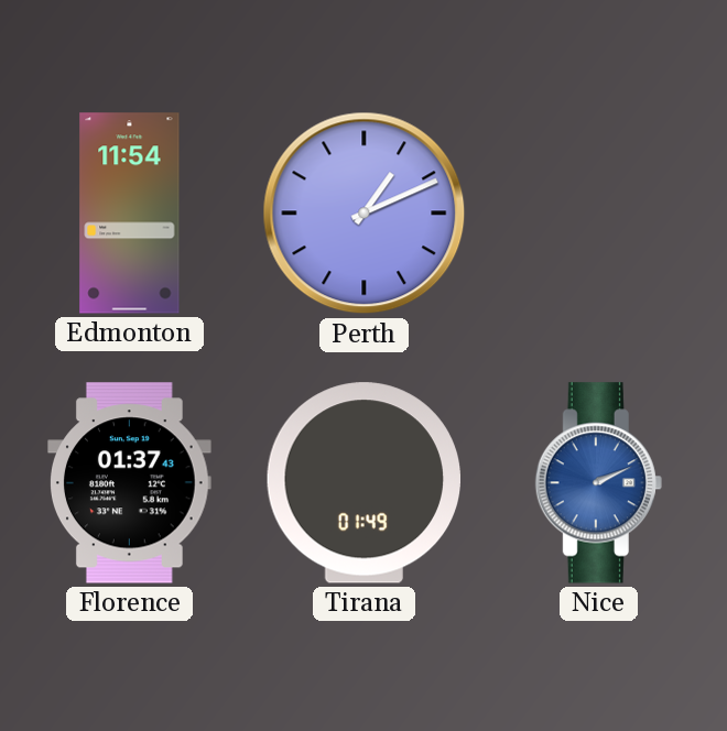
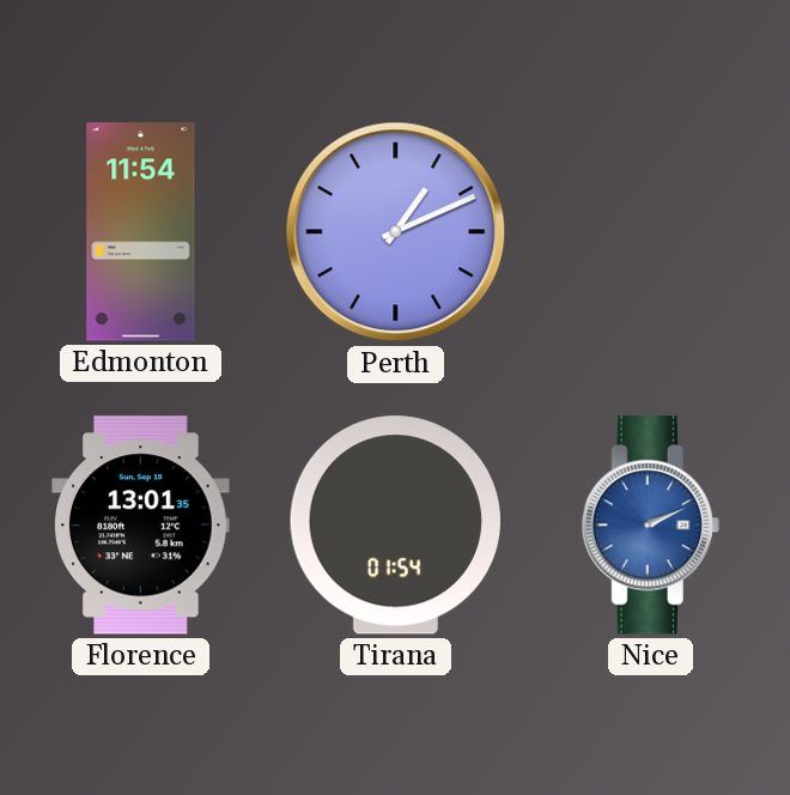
Florence: 01:37 -> 13:01 (141, 526)
Tirana: 01:49 -> 01:54 (395, 526)
